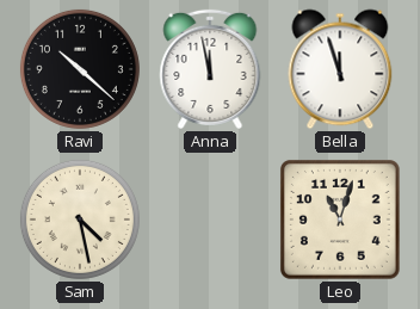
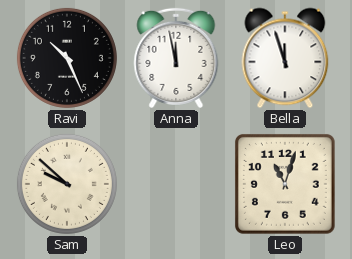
Ravi: 10:22 -> 10:26 (67, 58)
Sam: 4:28 -> 9:52 (67, 184)
